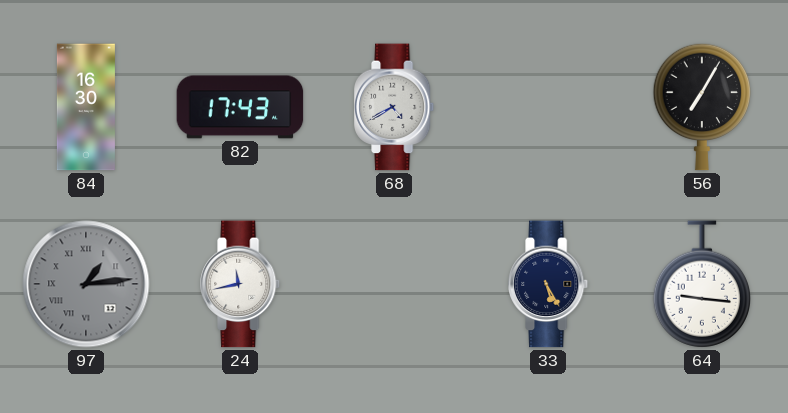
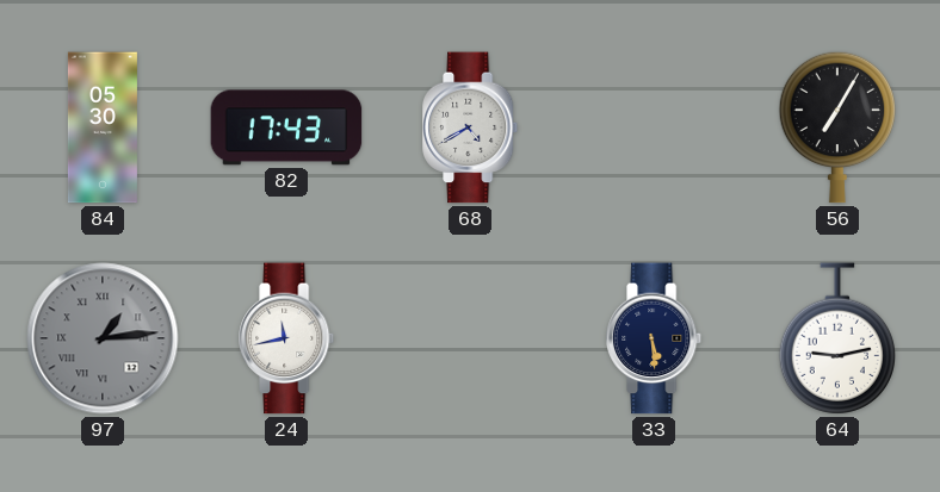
84: 16:30 -> 05:30 (103, 127)
33: 5:25 -> 5:29 (655, 338)
64: 9:16 -> 9:13 (836, 338)
